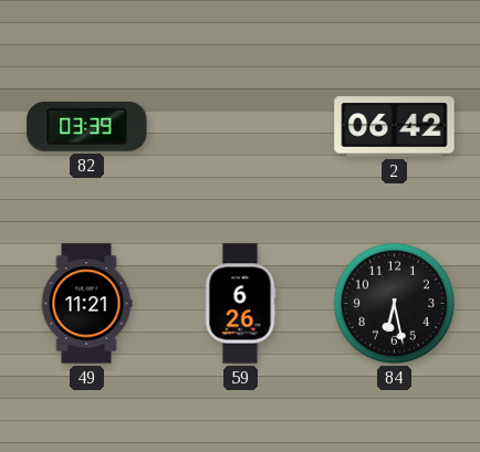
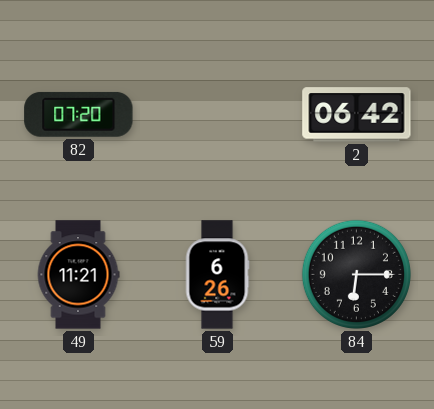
82: 03:39 -> 07:20 (79, 114)
84: 6:28 -> 6:15 (356, 274)
